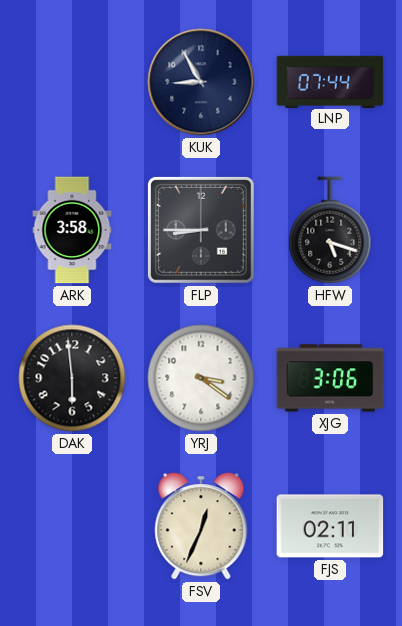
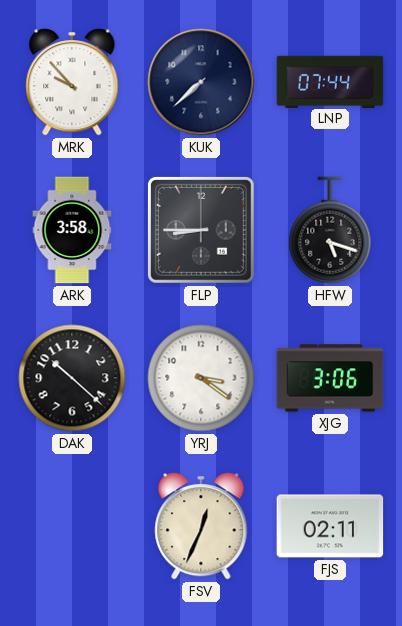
MRK: none -> 9:53 (72, 83)
KUK: 8:55 -> 7:38 (201, 82)
DAK: 5:59 -> 10:22 (72, 378)
